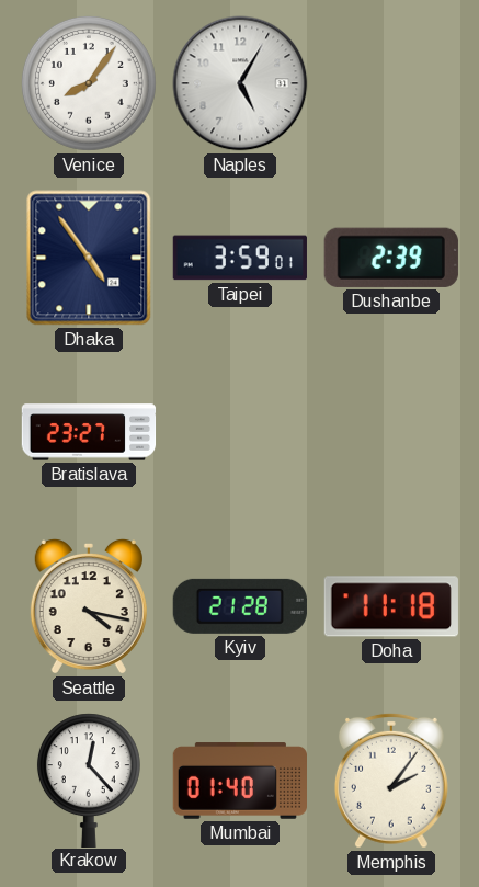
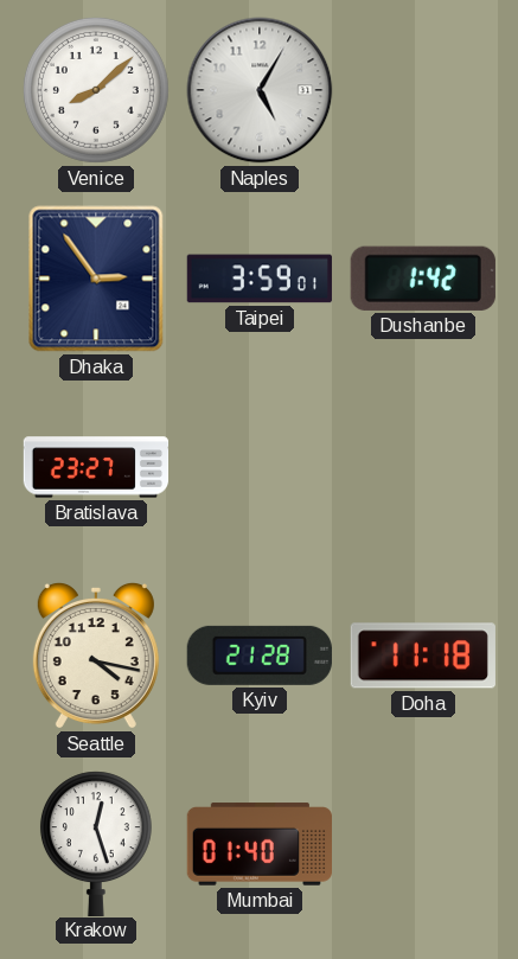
Venice: 8:06 -> 8:08 (96, 90)
Dhaka: 4:54 -> 2:54 (96, 279)
Dushanbe: 2:39 -> 1:42 (423, 279)
Krakow: 12:23 -> 12:27 (96, 843)
Memphis: 2:06 -> none (391, 781)
